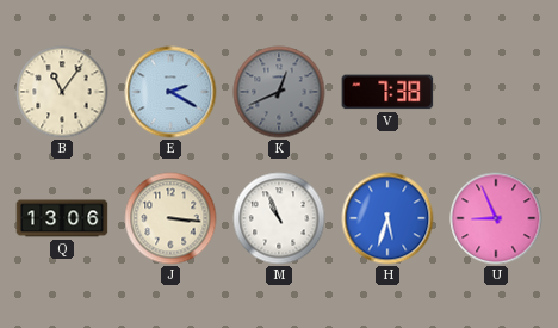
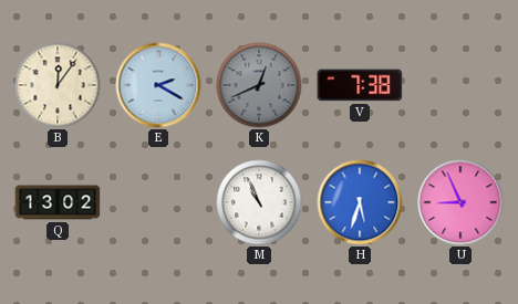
B: 11:06 -> 12:06 (58, 85)
Q: 13:06 -> 13:02 (58, 202)
J: 3:16 -> none (170, 218)
